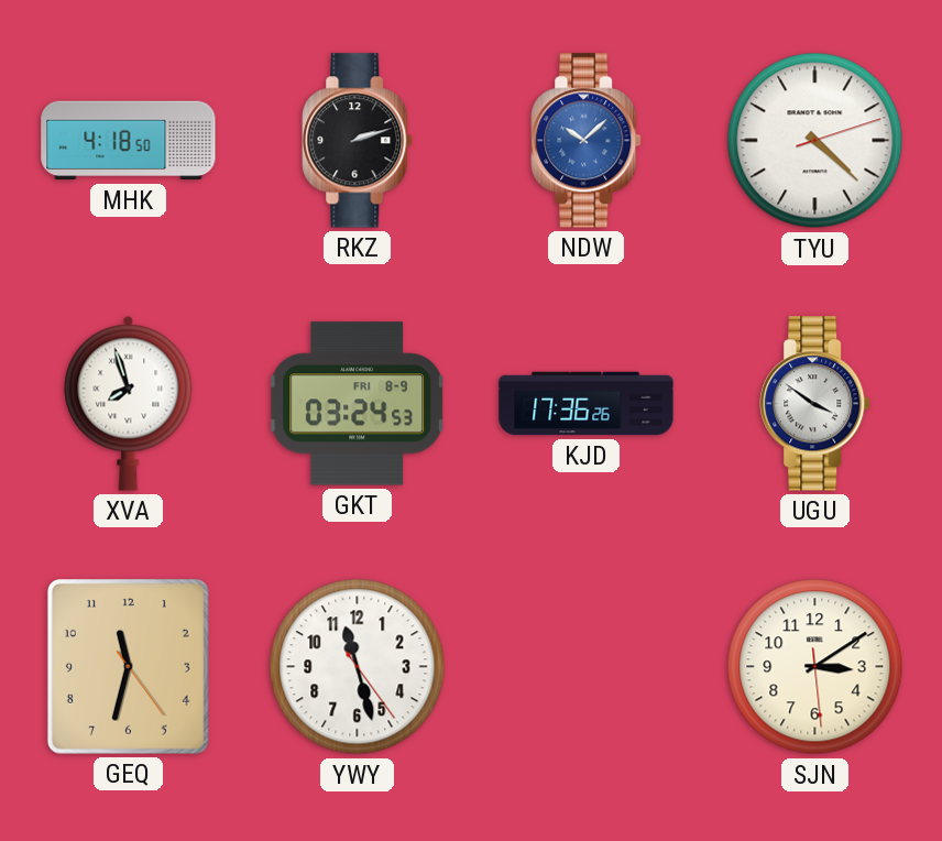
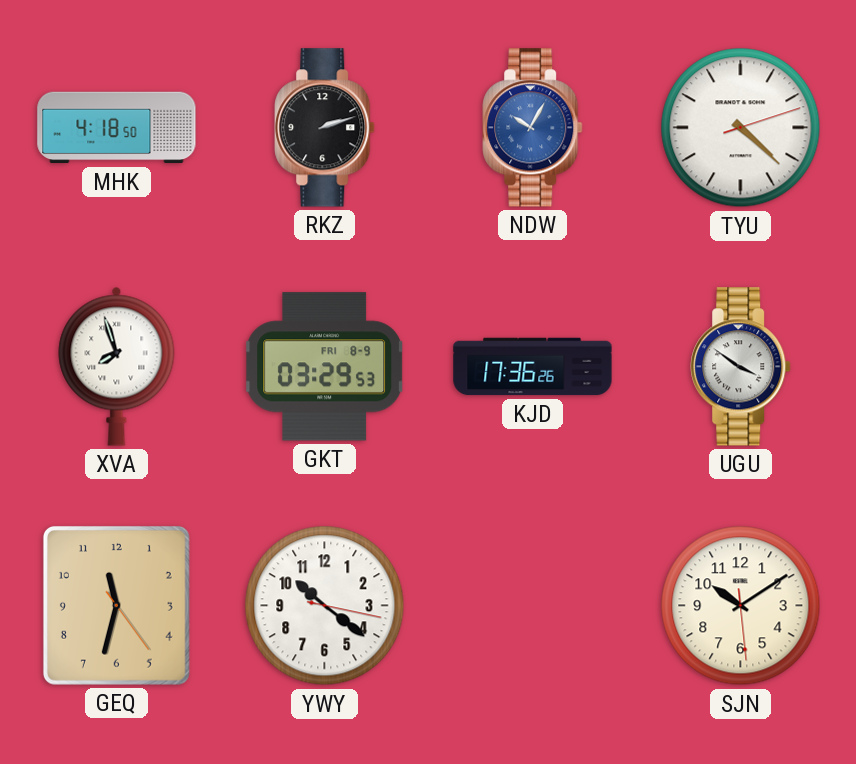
NDW: 10:08 -> 10:05 (533, 128)
GKT: 03:24 -> 03:29 (325, 367)
YWY: 11:27 -> 10:21 (325, 606)
SJN: 3:09 -> 10:09 (741, 606)
